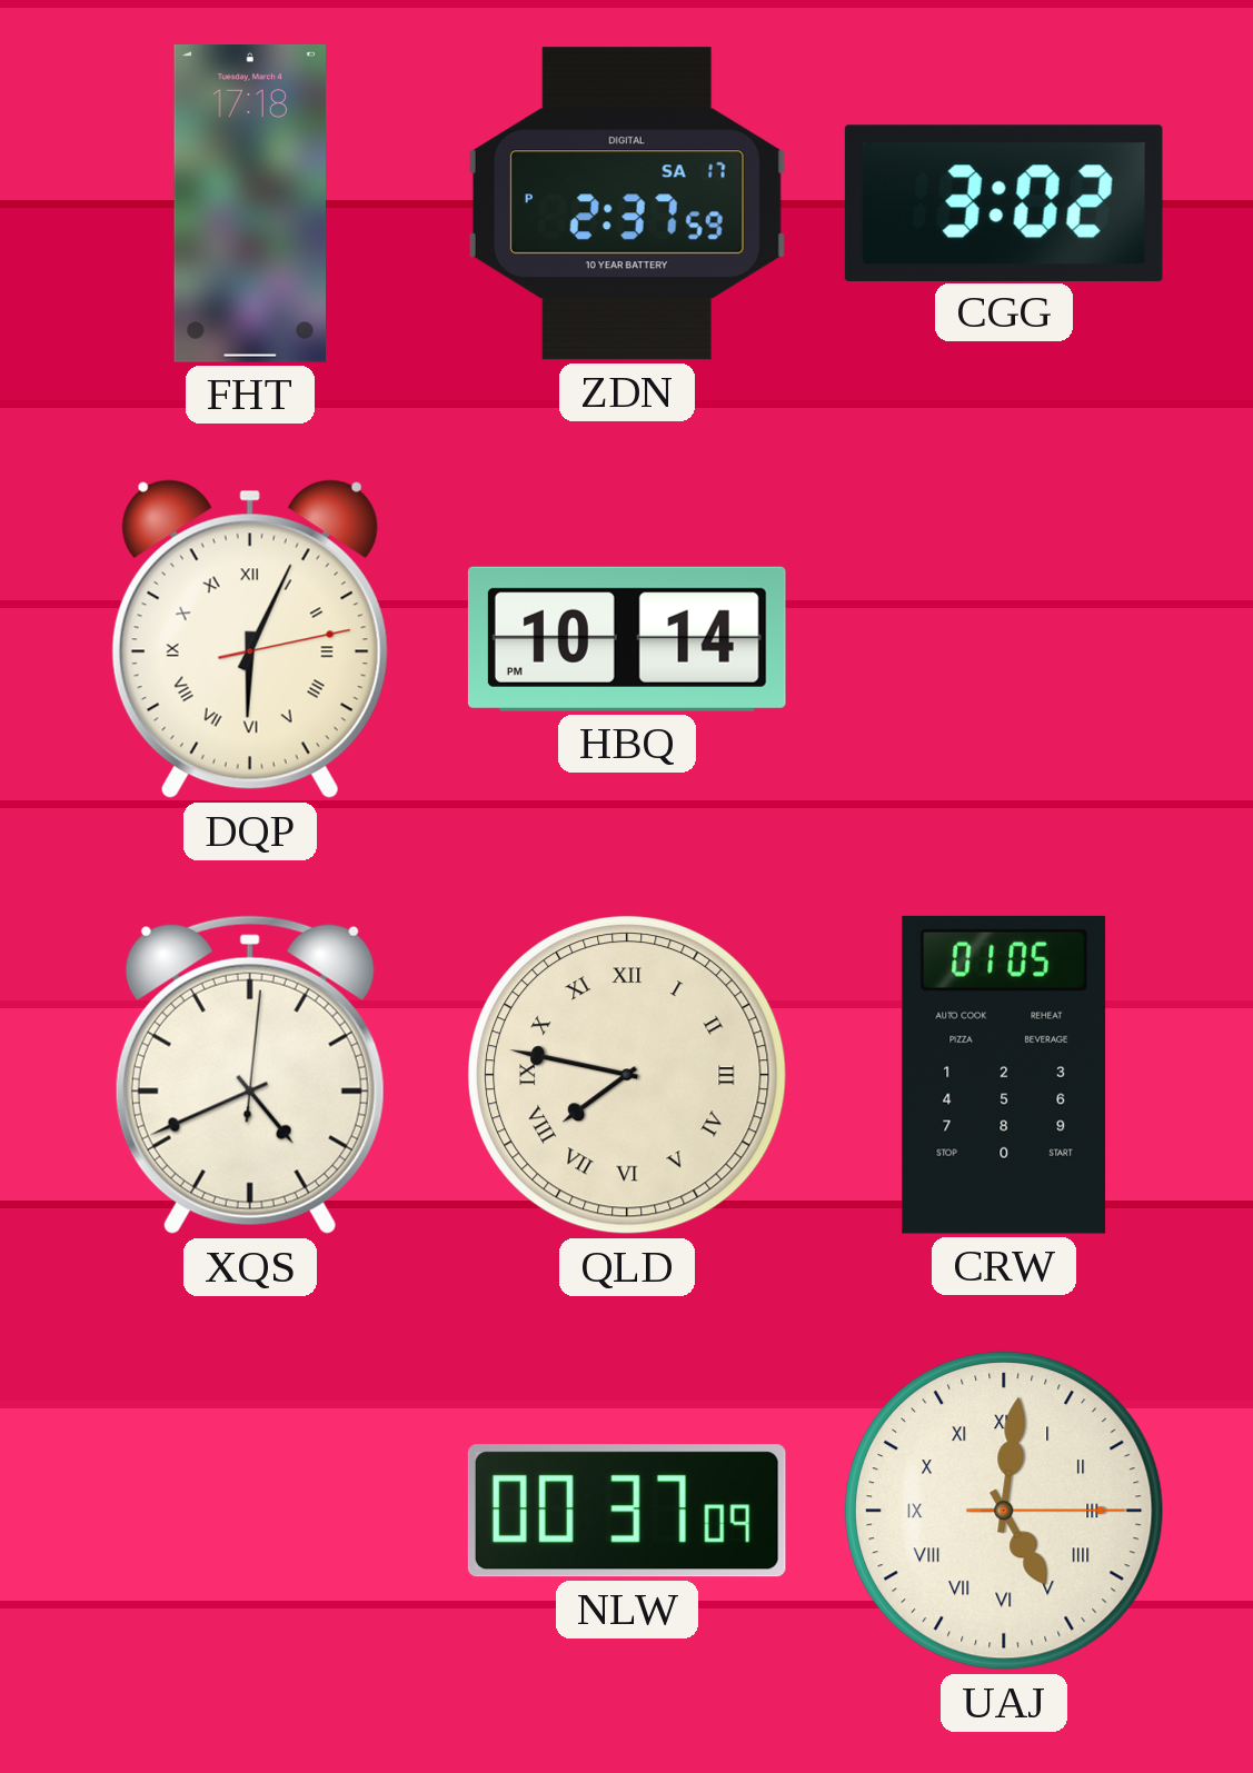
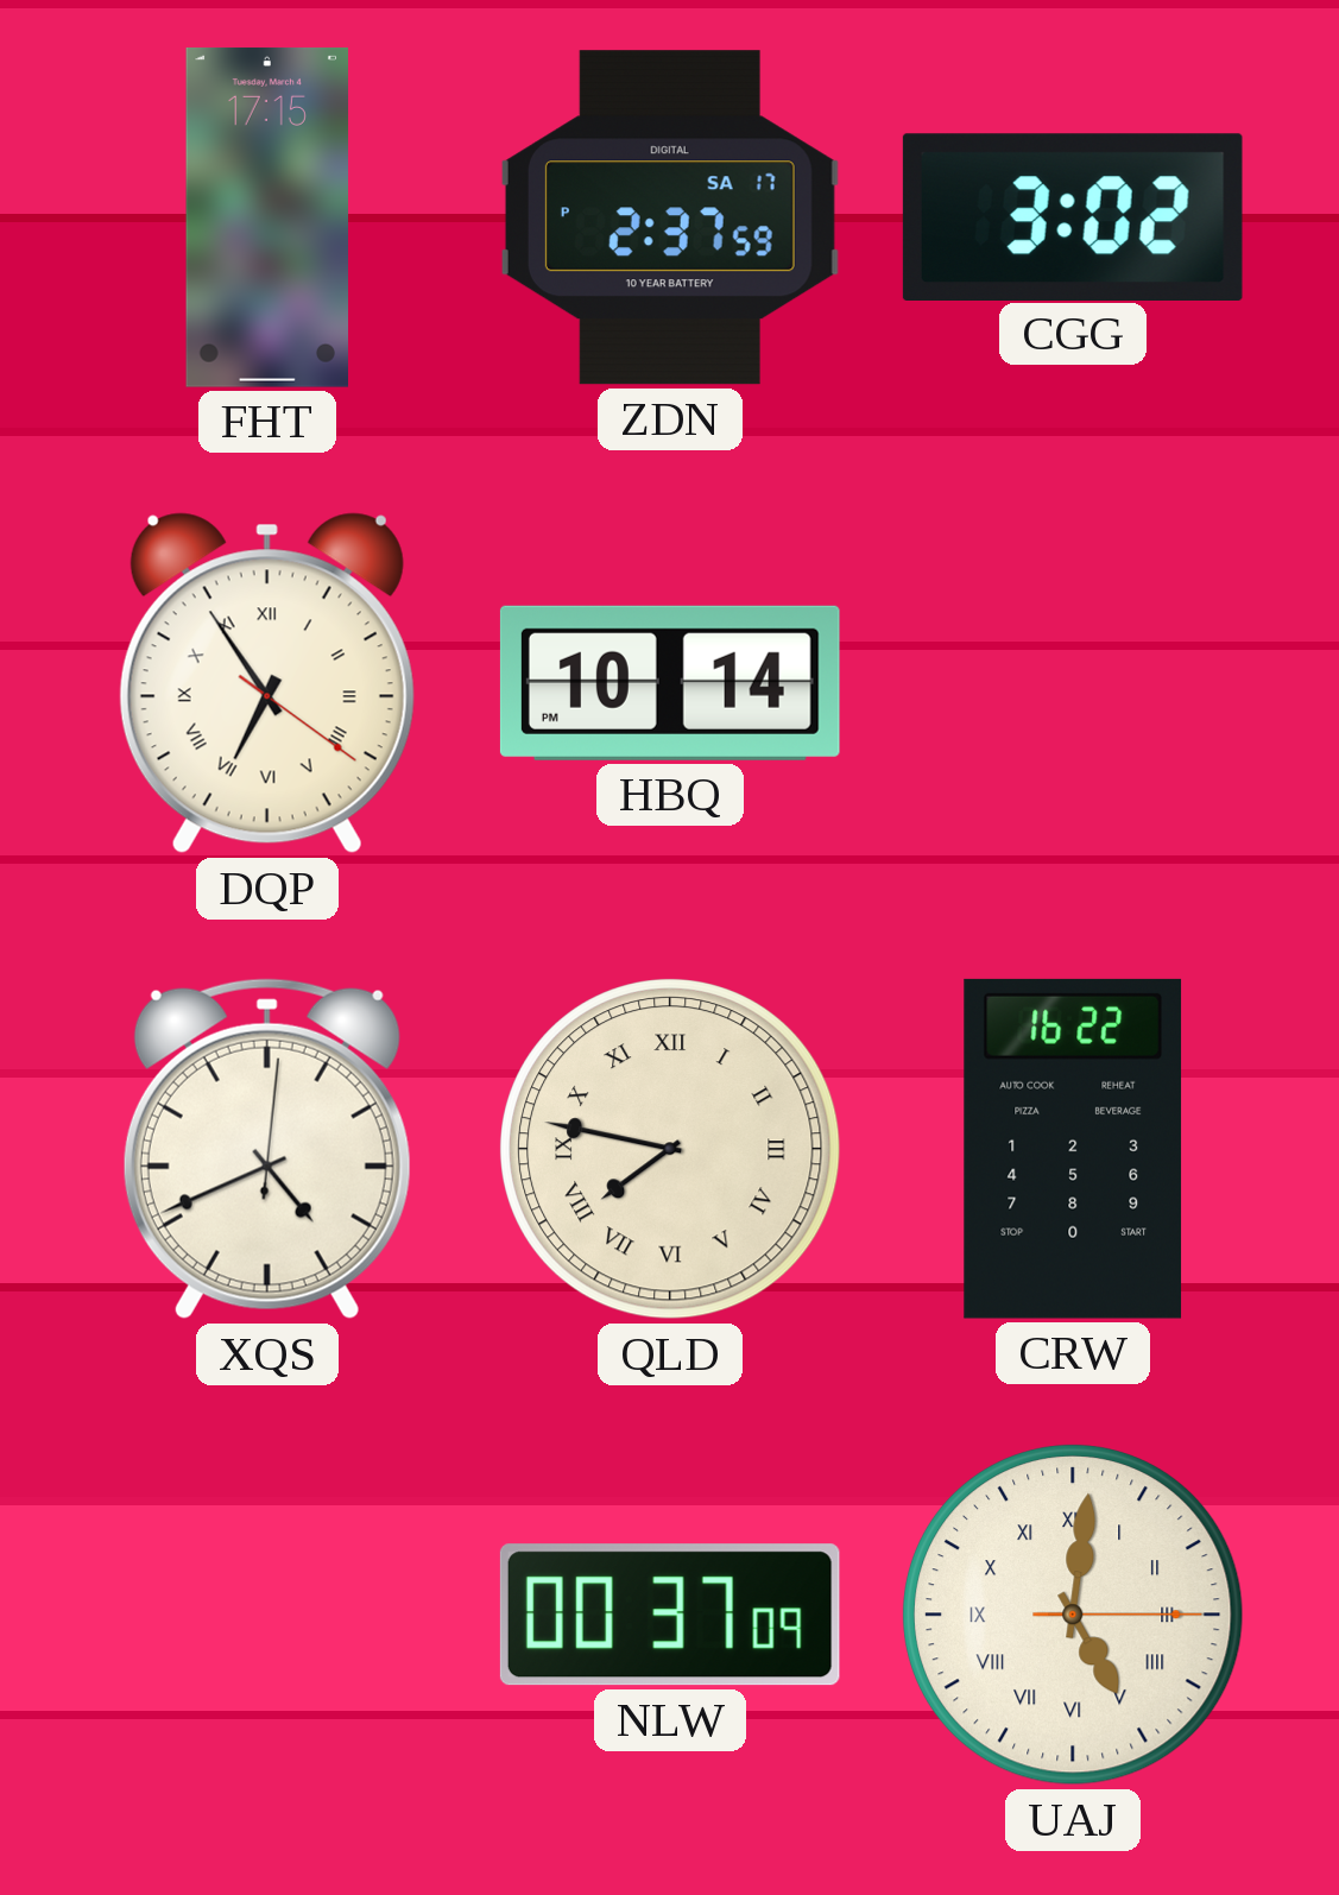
FHT: 17:18 -> 17:15 (266, 217)
DQP: 6:04 -> 6:54 (267, 683)
CRW: 01:05 -> 16:22 (1073, 1149)
